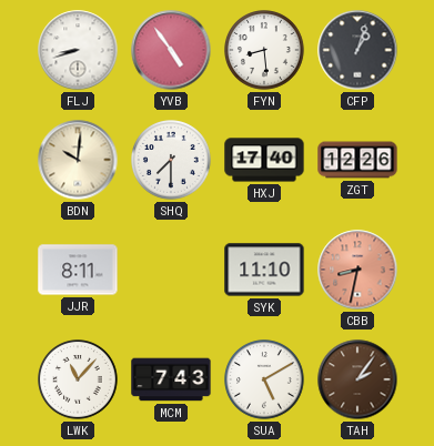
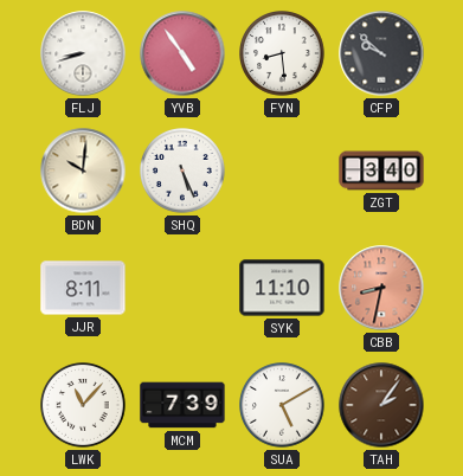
CFP: 1:03 -> 9:52 (381, 53)
SHQ: 7:30 -> 5:26 (184, 172)
HXJ: 17:40 -> none (264, 160)
ZGT: 12:26 -> 3:40 (381, 171)
MCM: 7:43 -> 7:39 (182, 405)
